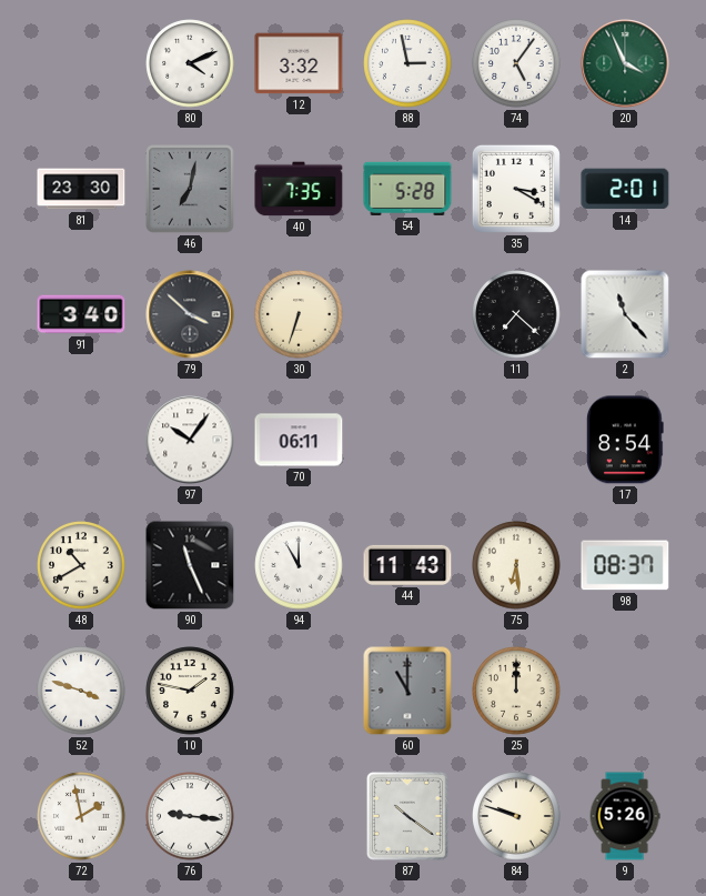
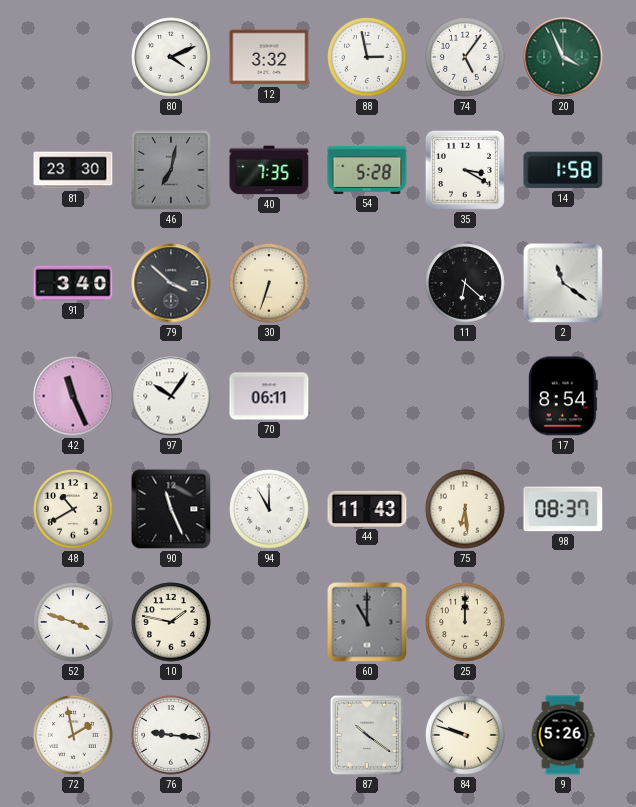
14: 2:01 -> 1:58 (563, 170)
11: 7:22 -> 6:22 (465, 283)
2: 11:23 -> 11:21 (563, 283)
42: none -> 11:26 (73, 396)
